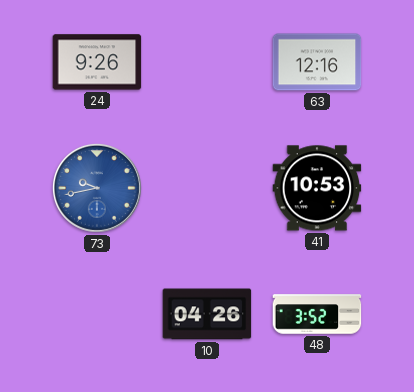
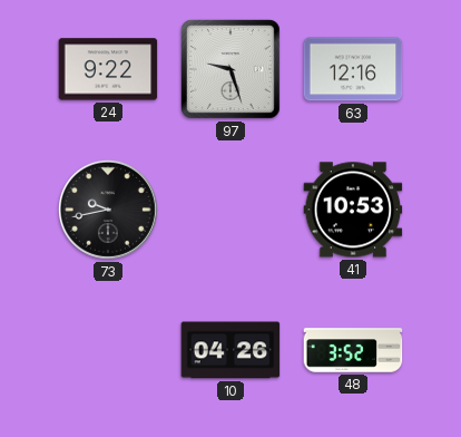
24: 9:26 -> 9:22 (108, 69)
97: none -> 9:27 (230, 69)
73 dial: blue -> black (108, 210)
